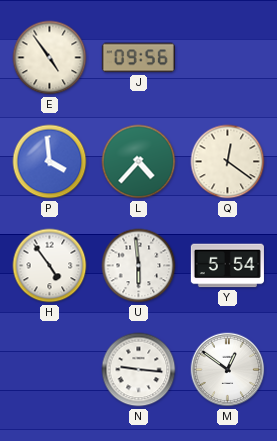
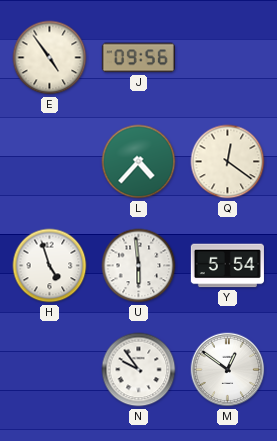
P: 3:59 -> none (50, 162)
H: 4:54 -> 4:57 (50, 266)
N: 9:16 -> 9:54 (139, 370)
